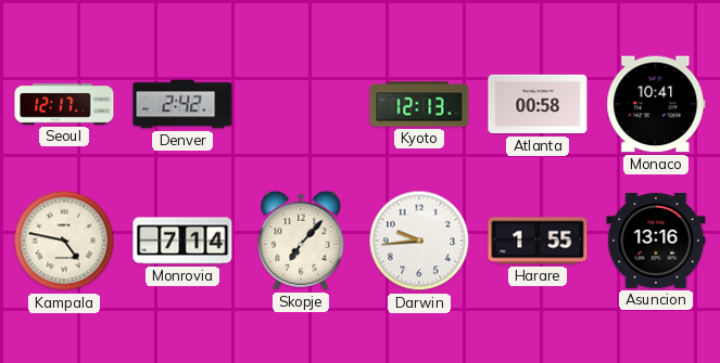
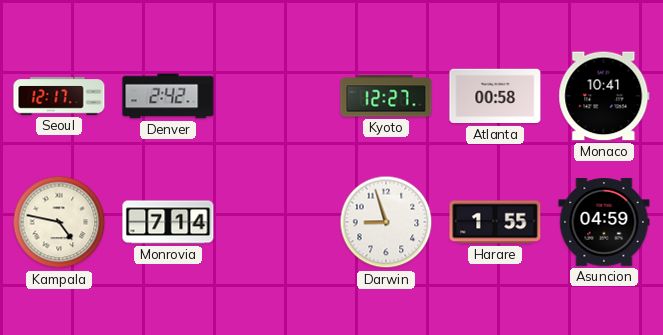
Kyoto: 12:13 -> 12:27 (386, 96)
Skopje: 7:07 -> none (301, 241)
Darwin: 9:44 -> 8:57 (386, 222)
Asuncion: 13:16 -> 04:59 (604, 222)
